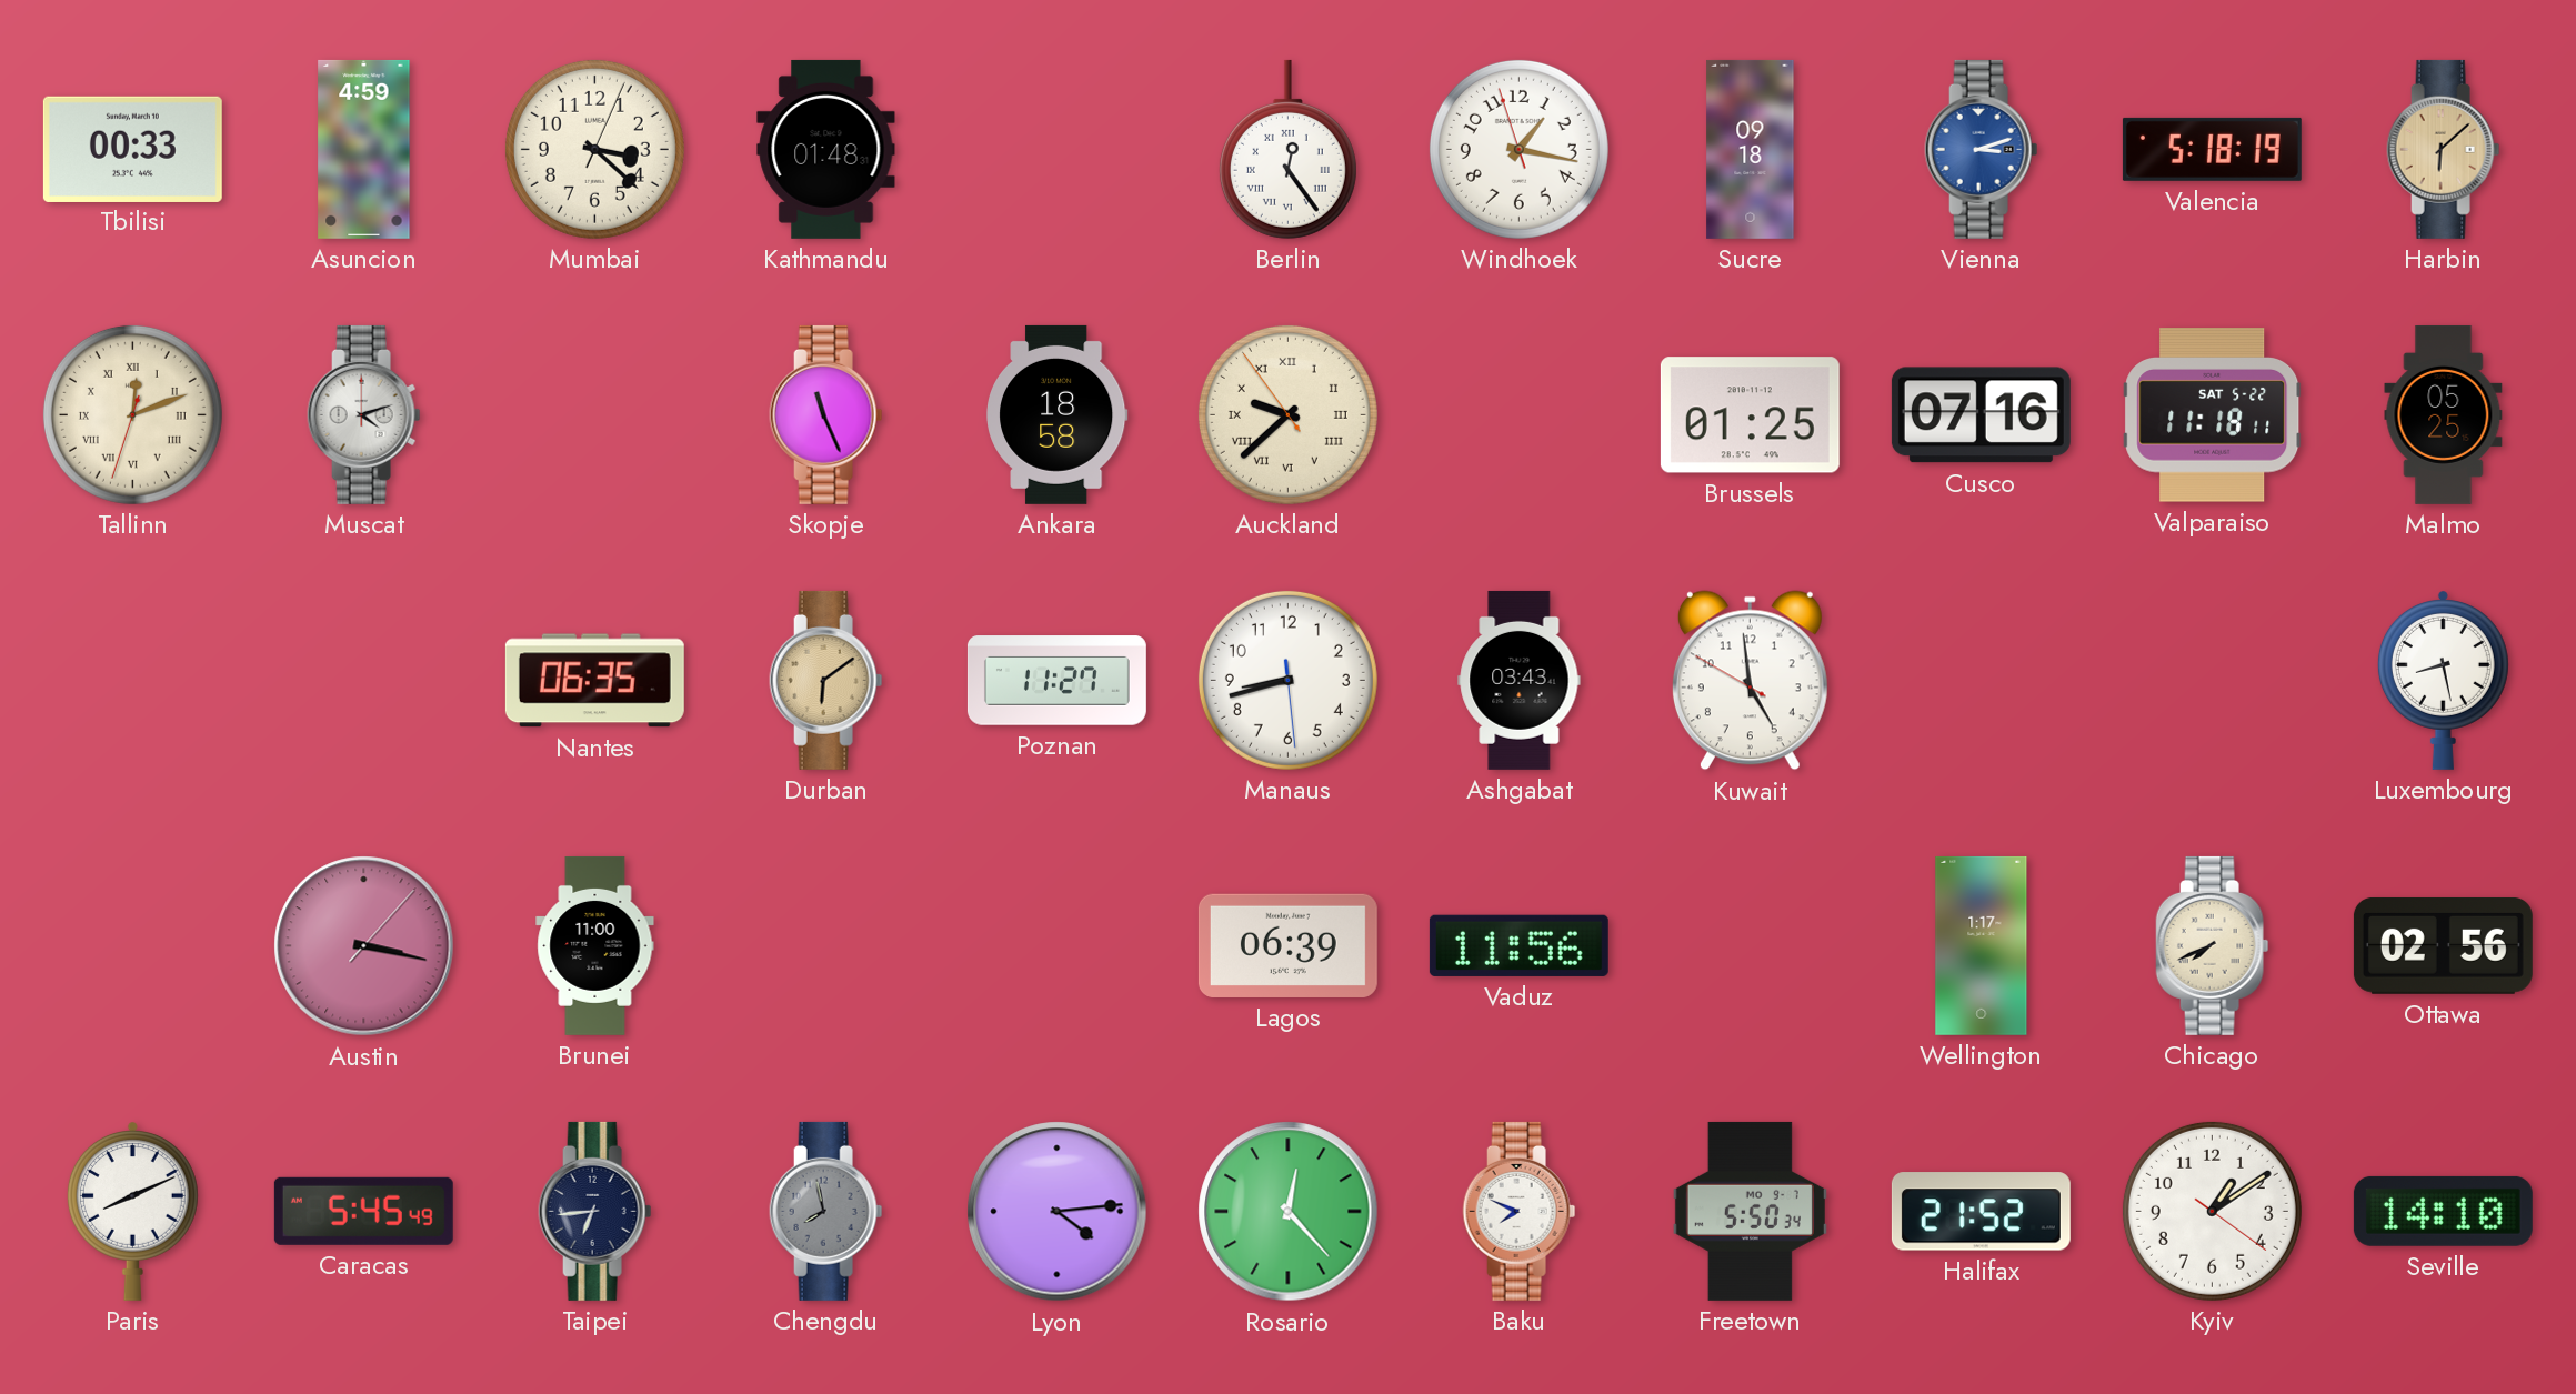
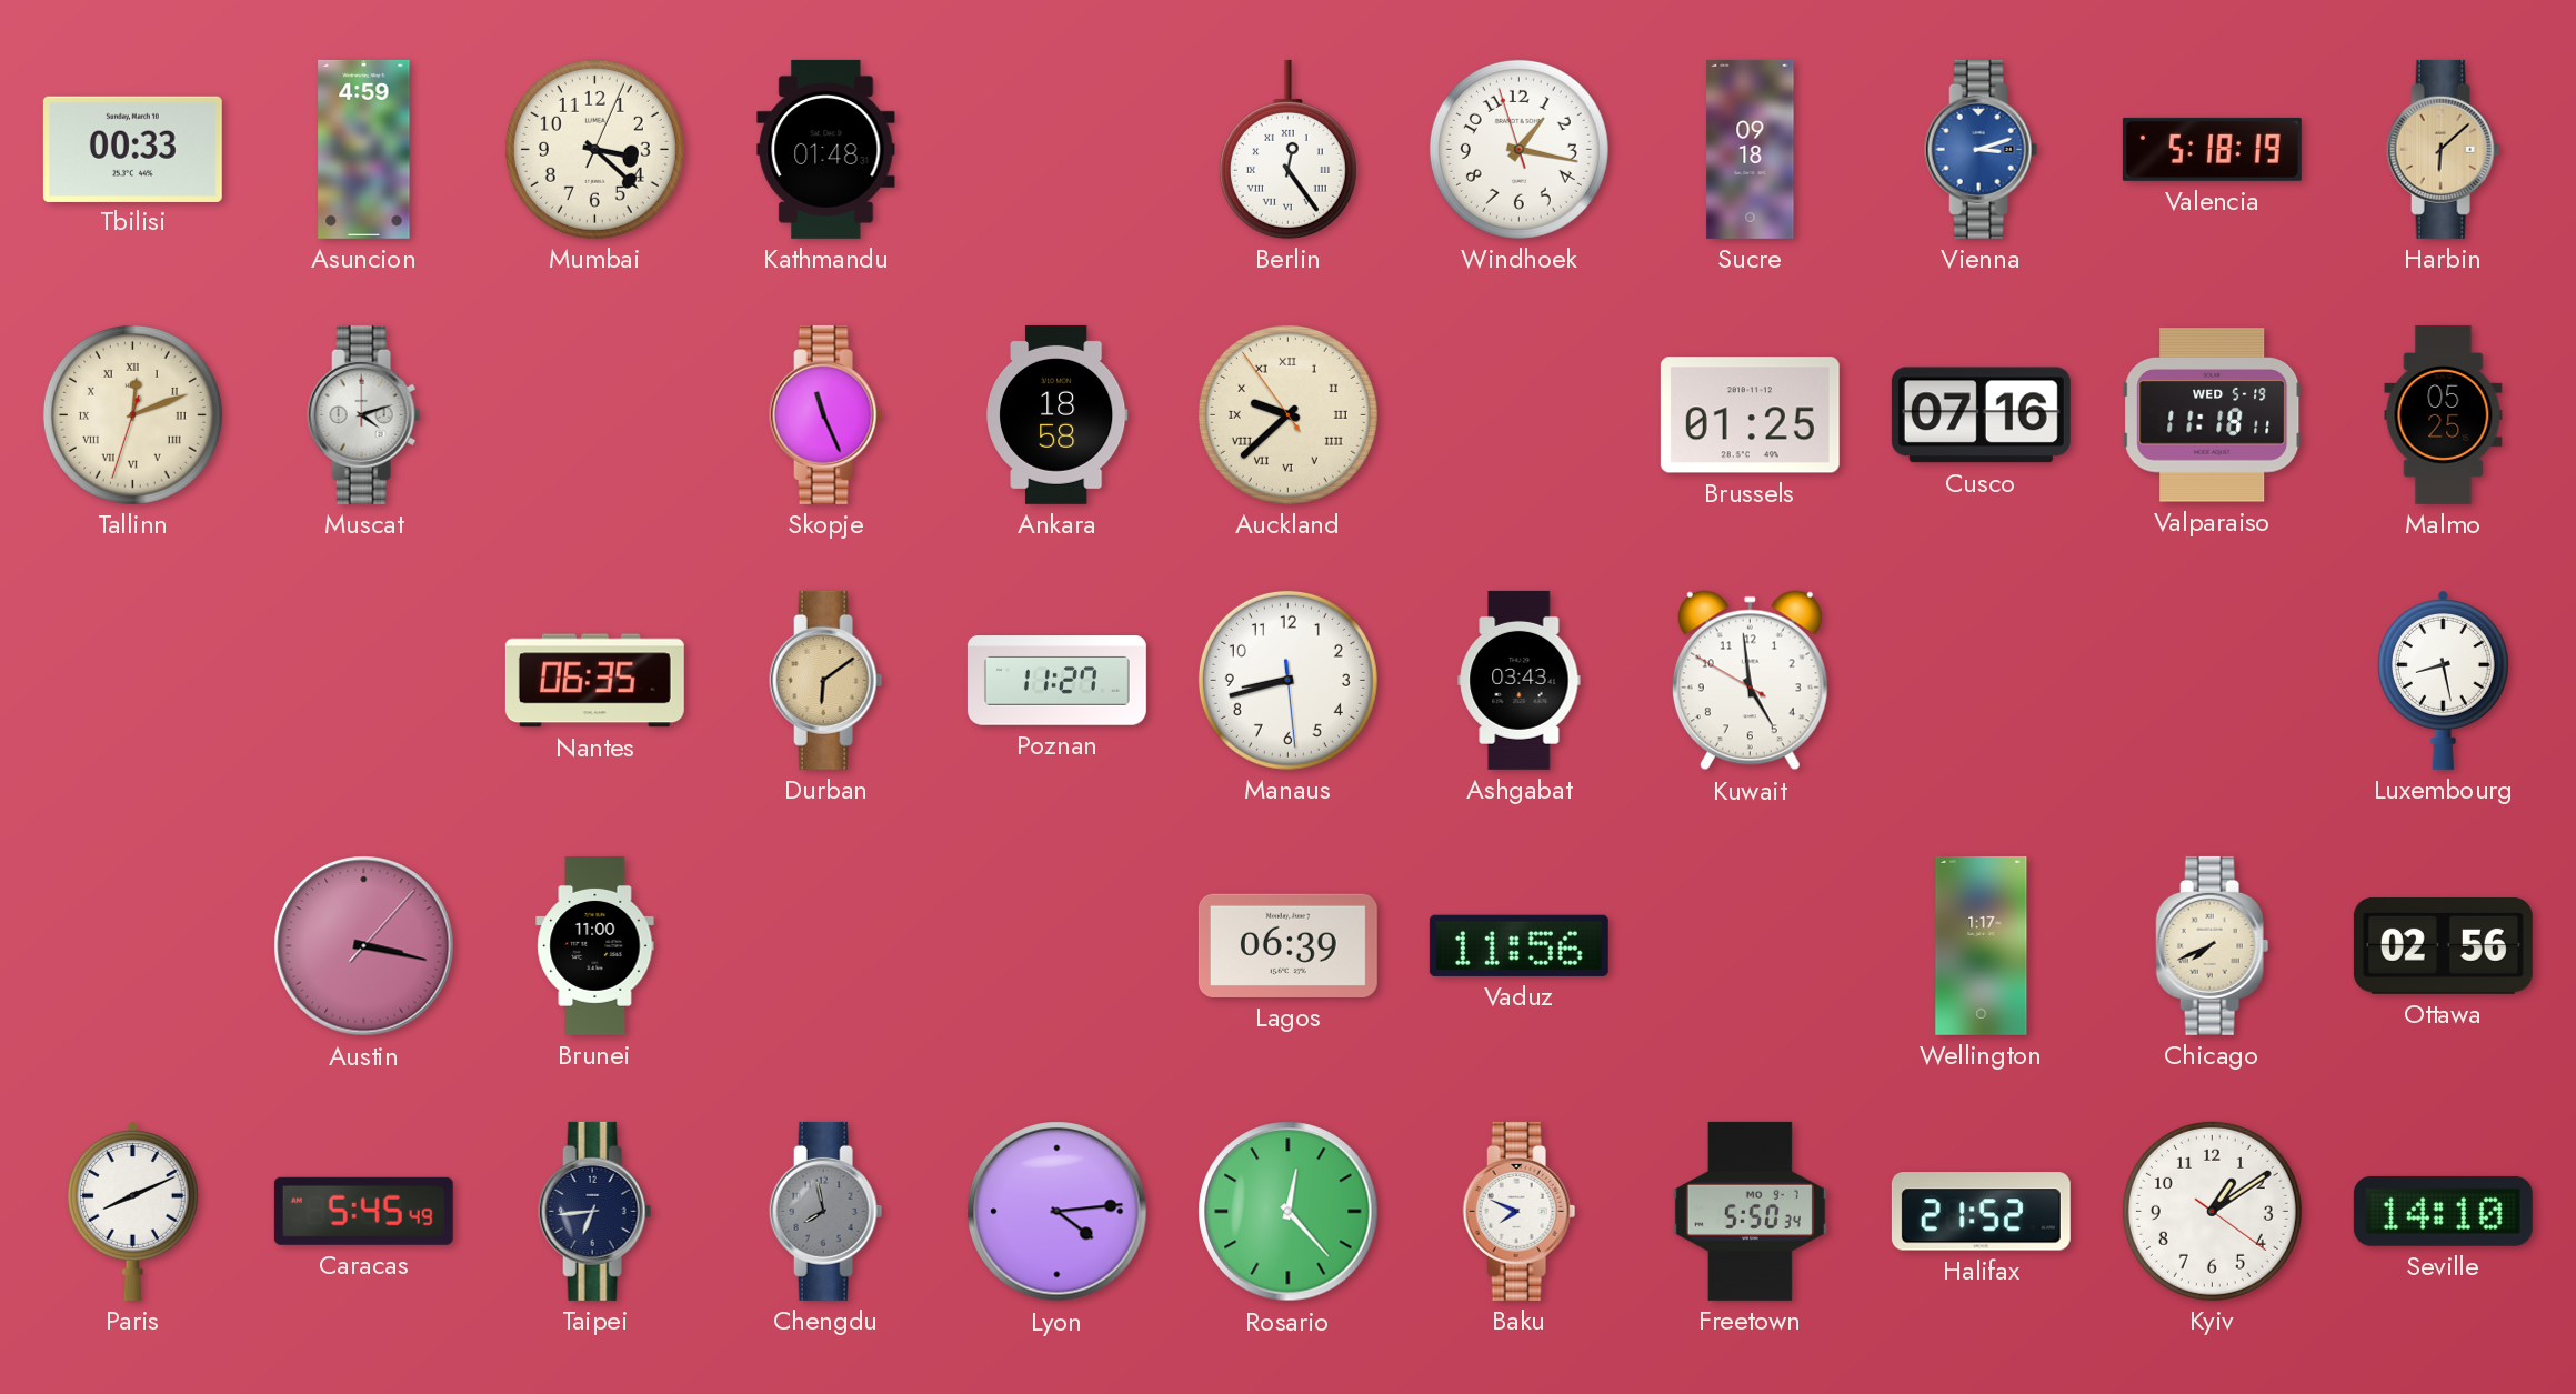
Valparaiso date: SAT 5-22 -> WED 5-19 (2213, 415)
